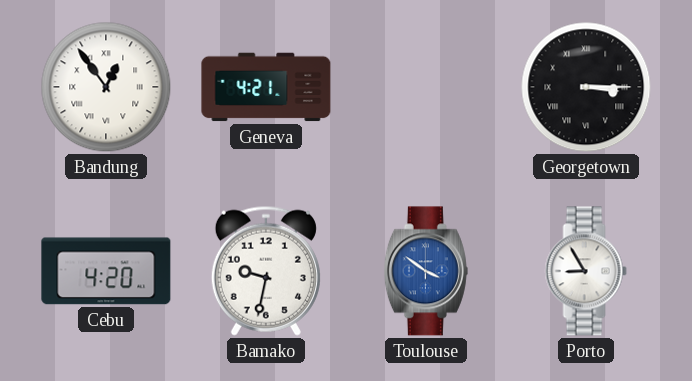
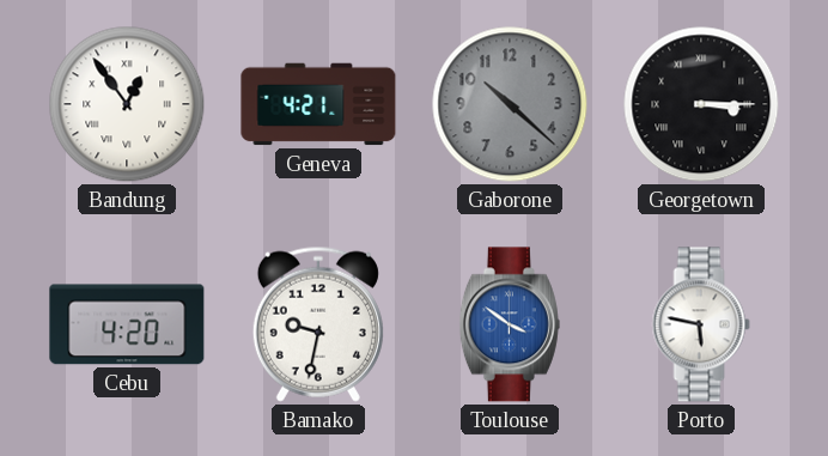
Gaborone: none -> 10:22 (510, 104)
Porto: 8:55 -> 5:47 (701, 324)
